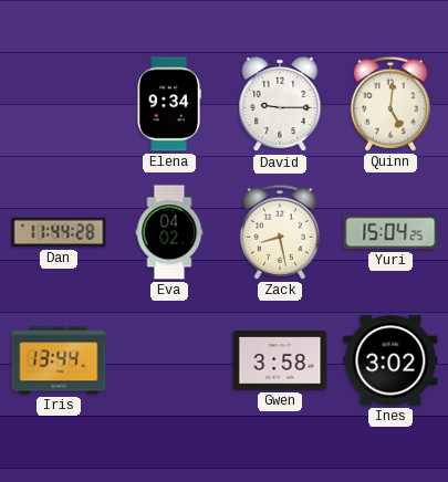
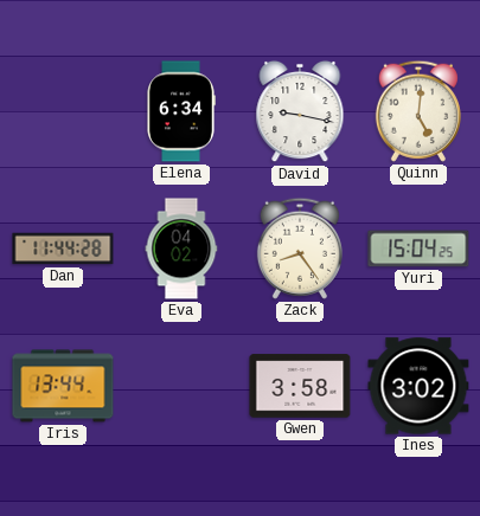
Elena: 9:34 -> 6:34 (181, 111)
David: 9:15 -> 9:17 (300, 111)
Zack: 8:28 -> 8:24 (300, 249)
